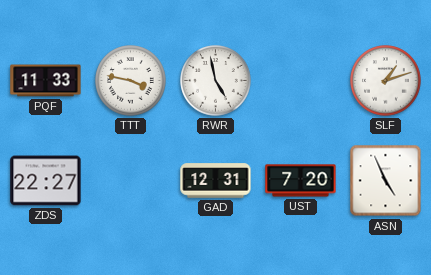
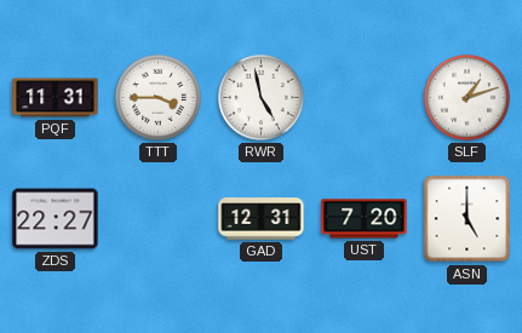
PQF: 11:33 -> 11:31 (56, 98)
TTT: 3:47 -> 3:45 (159, 98)
ASN: 4:56 -> 5:00 (467, 219)
